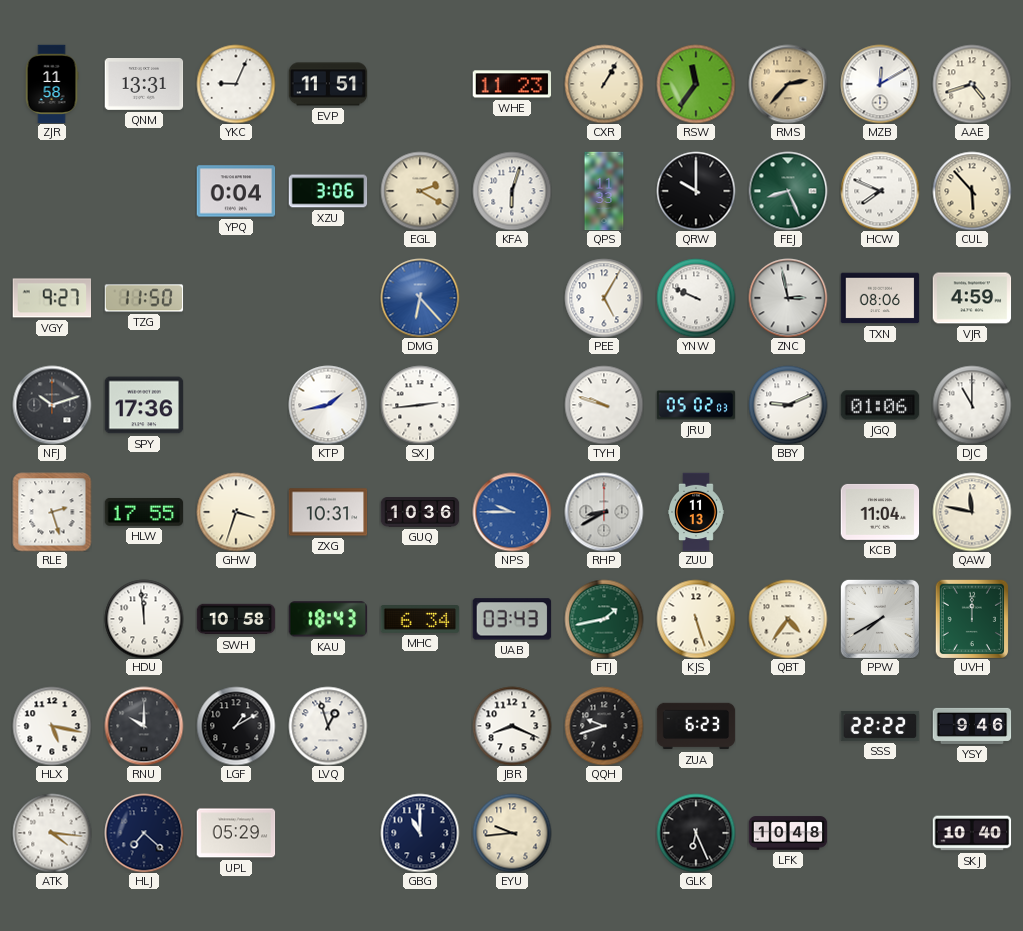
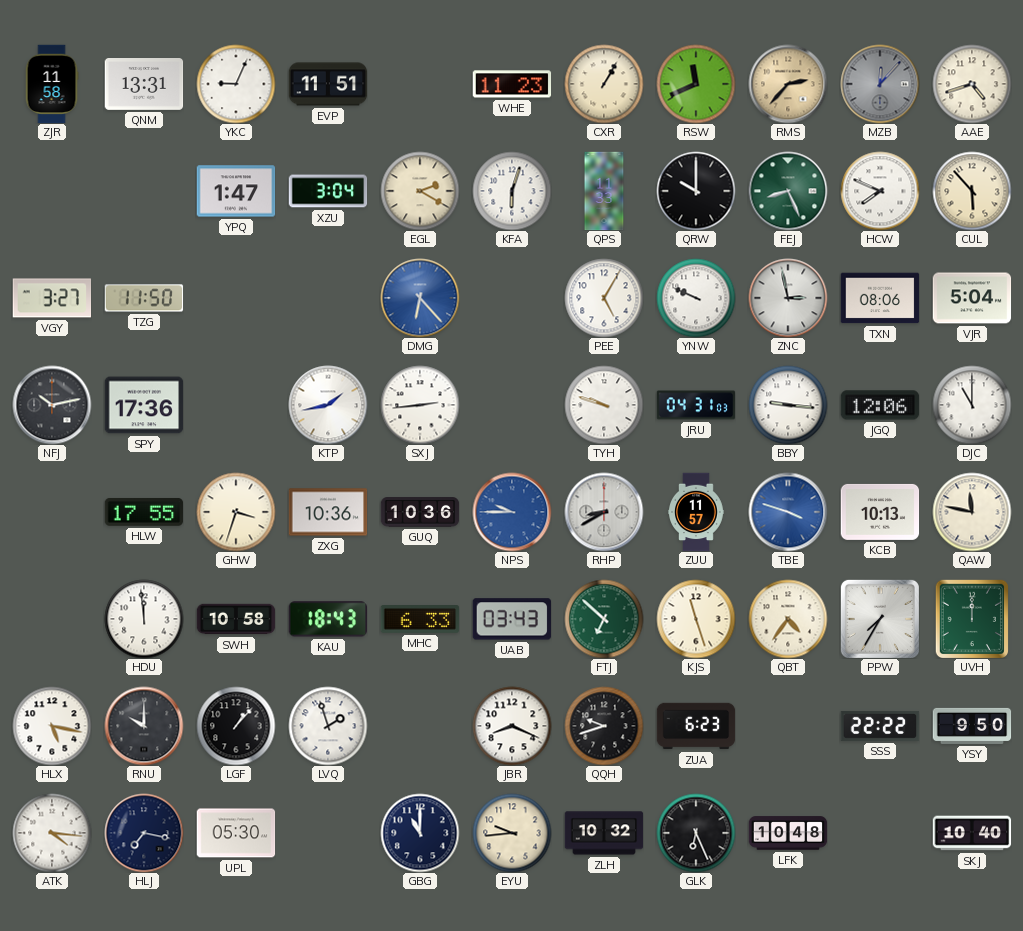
RSW: 11:36 -> 11:41 (696, 84)
MZB: 12:10 -> 12:07 (880, 84)
MZB dial: white -> grey (880, 84)
YPQ: 0:04 -> 1:47 (236, 191)
XZU: 3:06 -> 3:04 (328, 191)
VGY: 9:27 -> 3:27 (52, 298)
VJR: 4:59 -> 5:04 (972, 298)
NFJ: 10:12 -> 10:13 (52, 405)
JRU: 05:02 -> 04:31 (696, 405)
BBY: 9:11 -> 9:16 (788, 405)
JGQ: 01:06 -> 12:06 (880, 405)
RLE: 2:27 -> none (52, 512)
ZXG: 10:31 -> 10:36 (328, 512)
ZUU: 11:13 -> 11:57 (697, 512)
TBE: none -> 3:48 (788, 512)
KCB: 11:04 -> 10:13 (880, 512)
MHC: 6:34 -> 6:33 (420, 620)
FTJ: 1:43 -> 6:52 (604, 619)
KJS: 5:27 -> 11:27 (696, 619)
PPW: 7:40 -> 7:35 (880, 619)
LGF: 1:10 -> 1:07 (236, 726)
LVQ: 12:57 -> 1:57 (328, 726)
YSY: 9:46 -> 9:50 (972, 726)
HLJ: 7:22 -> 7:17 (144, 833)
UPL: 05:29 -> 05:30 (236, 833)
ZLH: none -> 10:32 (604, 833)
